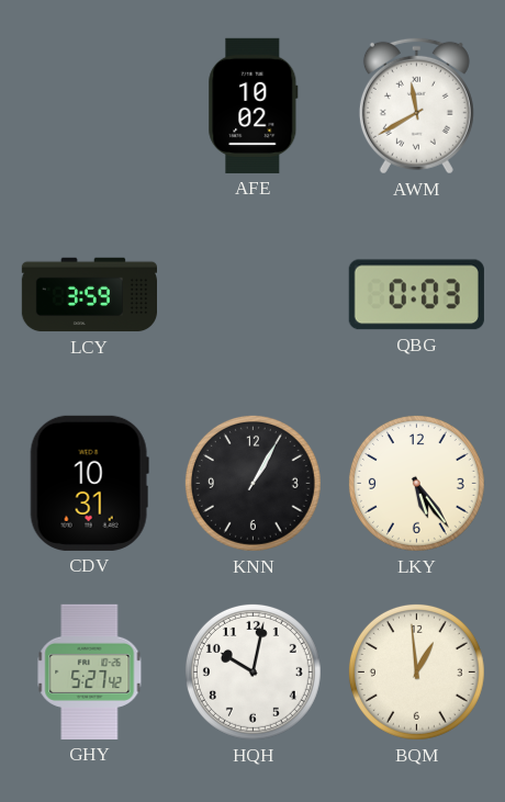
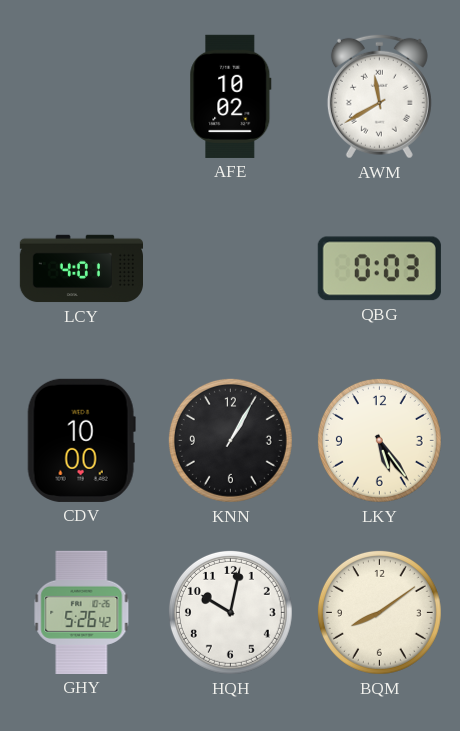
LCY: 3:59 -> 4:01 (81, 269)
CDV: 10:31 -> 10:00 (81, 440)
GHY: 5:27 -> 5:26 (82, 612)
BQM: 12:59 -> 8:09 (379, 612)
